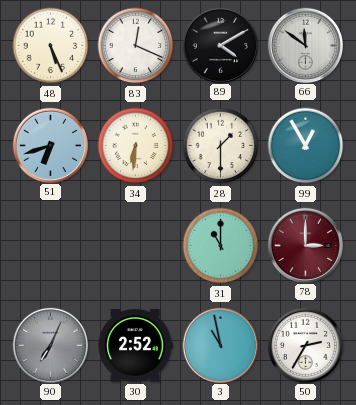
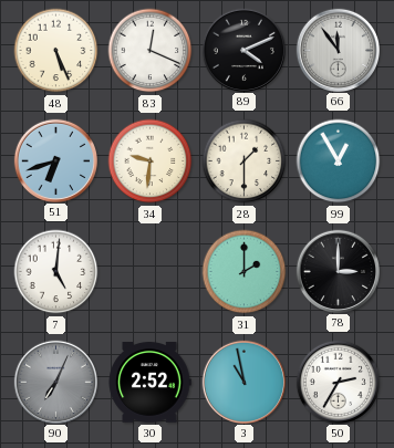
89: 4:10 -> 4:11 (243, 50)
66: 11:51 -> 11:54 (338, 50)
34: 6:31 -> 9:31 (151, 162)
7: none -> 5:01 (56, 272)
31: 11:00 -> 2:00 (245, 272)
78 dial: burgundy -> black (338, 271)
